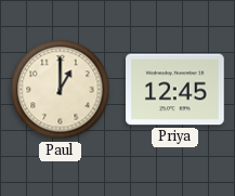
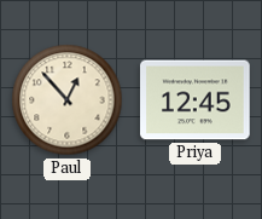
Paul: 1:00 -> 12:53 (68, 100)
